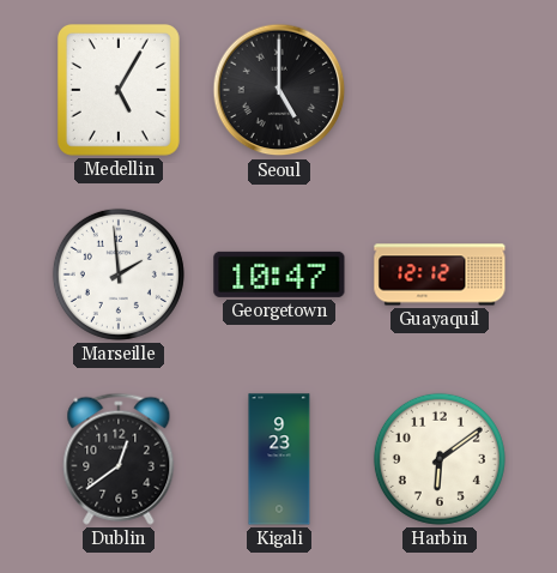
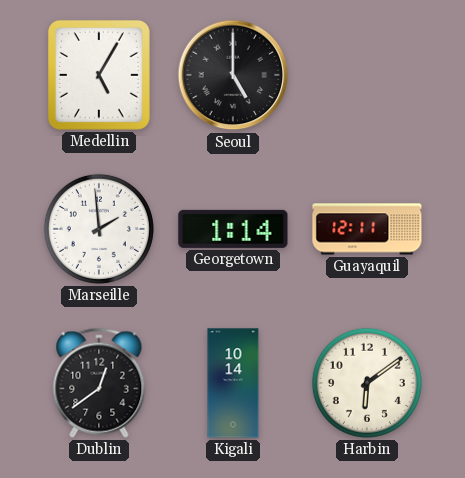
Georgetown: 10:47 -> 1:14 (233, 229)
Guayaquil: 12:12 -> 12:11 (367, 229)
Kigali: 9:23 -> 10:14 (233, 383)
